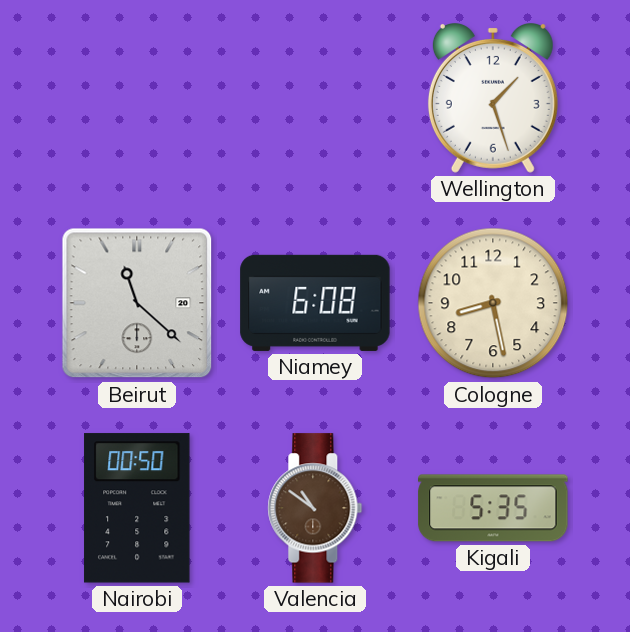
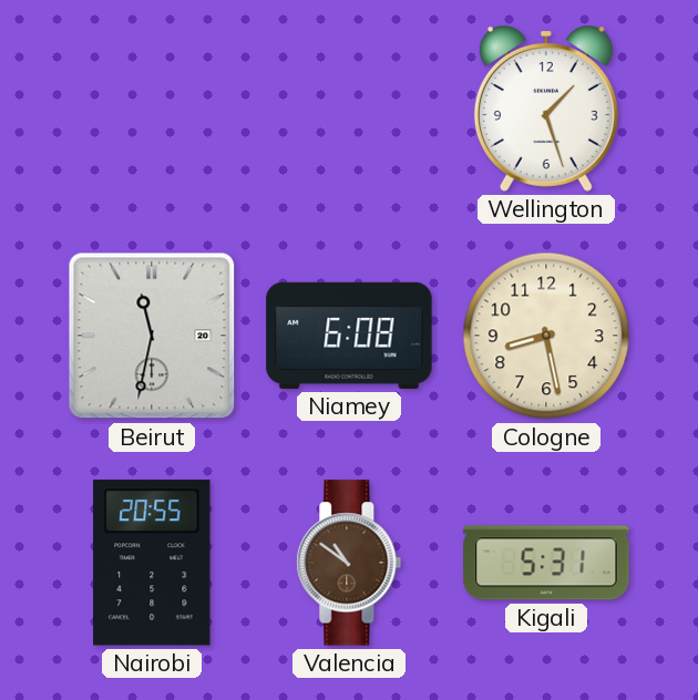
Beirut: 11:22 -> 11:32 (152, 336)
Nairobi: 00:50 -> 20:55 (152, 563)
Kigali: 5:35 -> 5:31 (546, 563)
